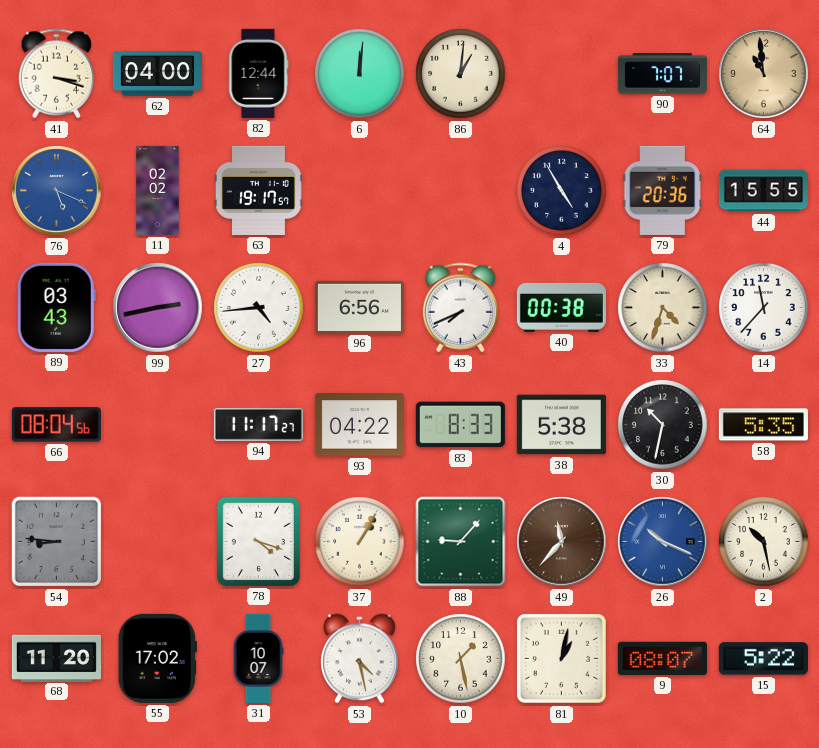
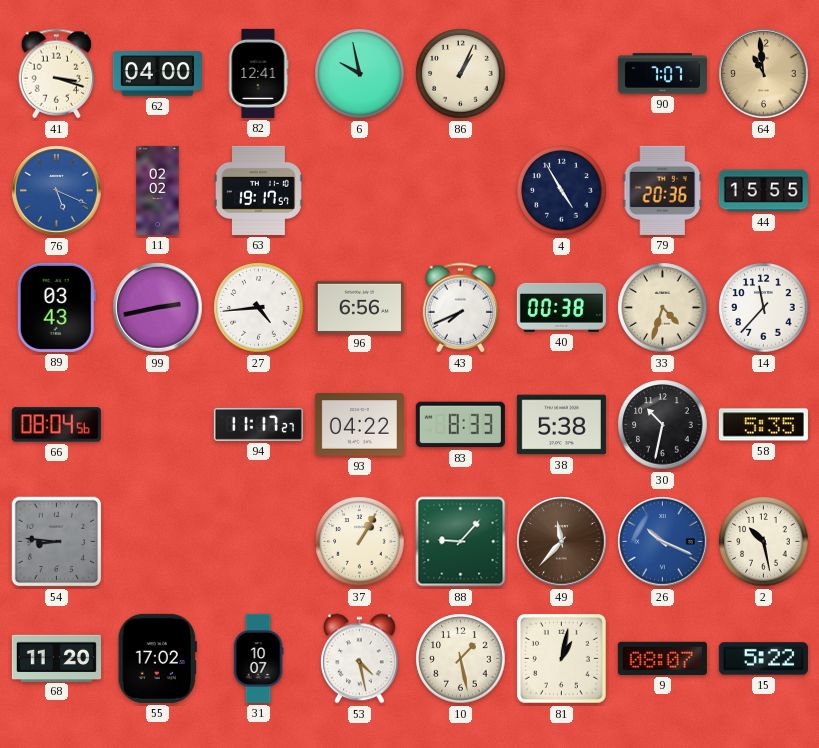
82: 12:44 -> 12:41 (258, 73)
6: 12:01 -> 9:58 (360, 74)
86: 1:01 -> 1:04 (461, 74)
78: 4:18 -> none (258, 541)
